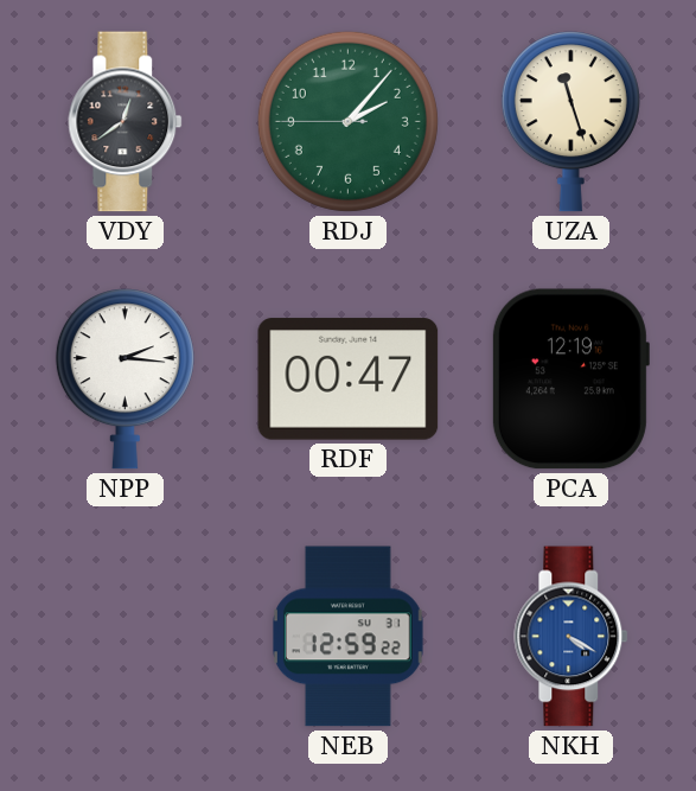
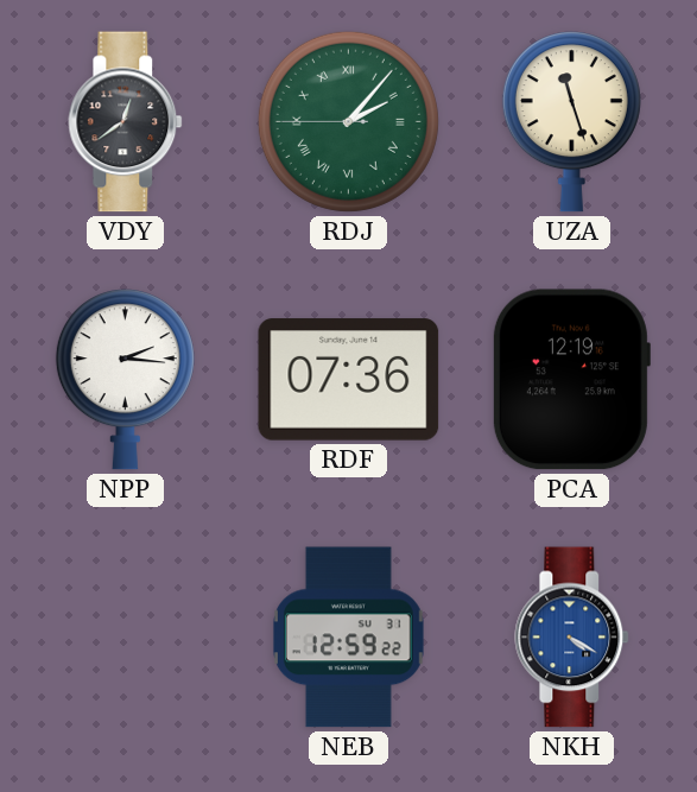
RDJ numerals: Arabic -> Roman (348, 121)
RDF: 00:47 -> 07:36 (349, 380)
